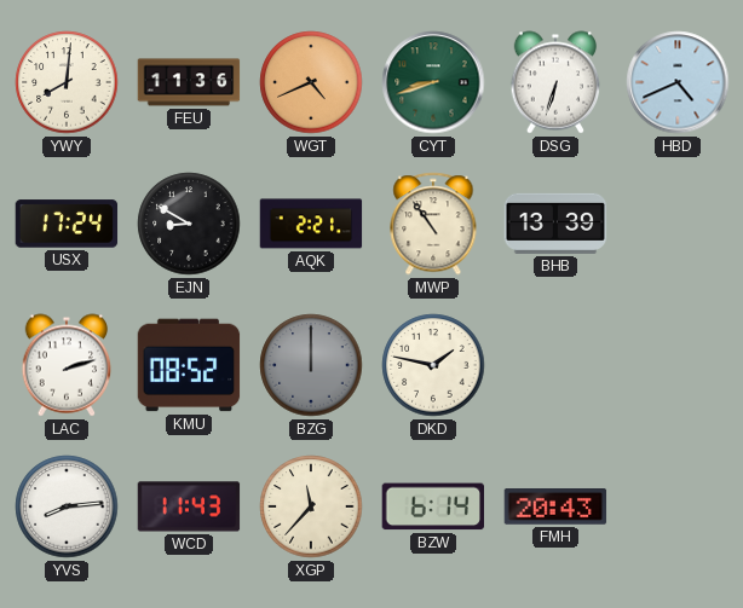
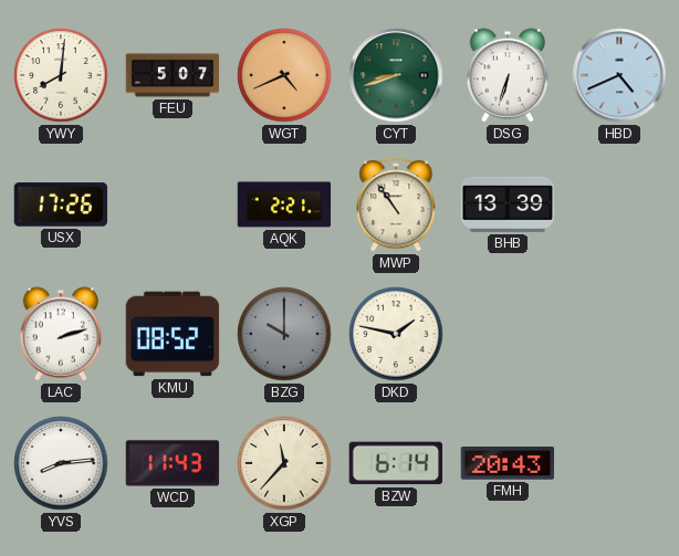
FEU: 11:36 -> 5:07 (173, 75)
USX: 17:24 -> 17:26 (61, 204)
EJN: 8:50 -> none (189, 224)
BZG: 12:00 -> 10:00 (284, 334)
